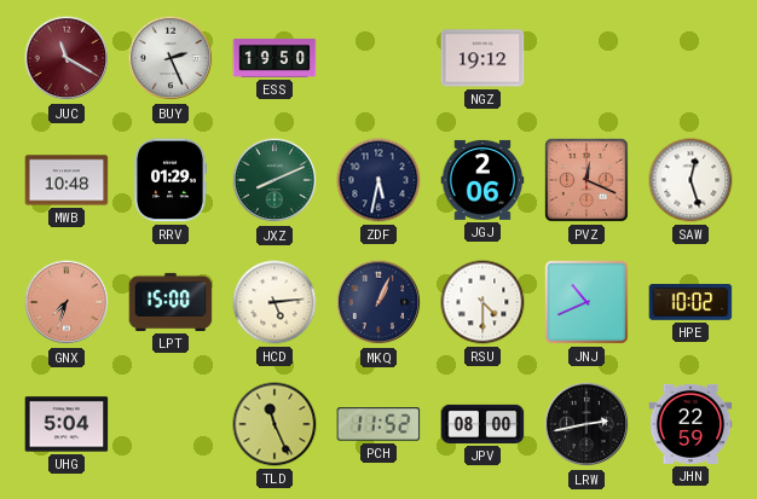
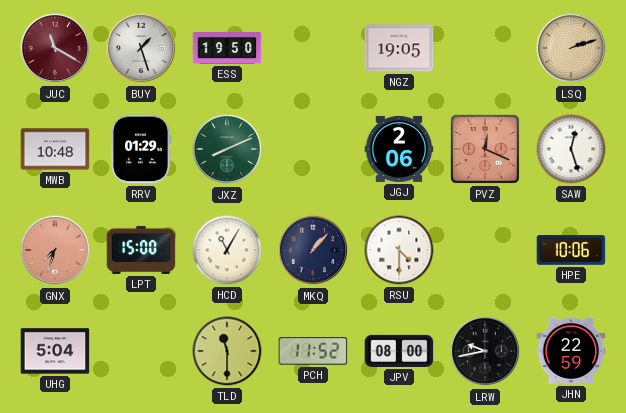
BUY: 2:26 -> 1:27 (141, 48)
NGZ: 19:12 -> 19:05 (399, 48)
LSQ: none -> 2:12 (571, 48)
ZDF: 5:32 -> none (379, 180)
HCD: 5:14 -> 11:05 (227, 250)
MKQ: 1:04 -> 1:07 (313, 250)
JNJ: 10:41 -> none (586, 302)
HPE: 10:02 -> 10:06 (571, 251)
TLD: 11:26 -> 11:30 (227, 351)
LRW: 2:43 -> 9:43 (485, 351)
